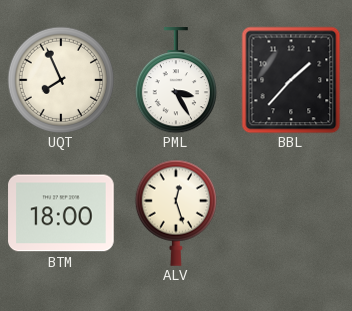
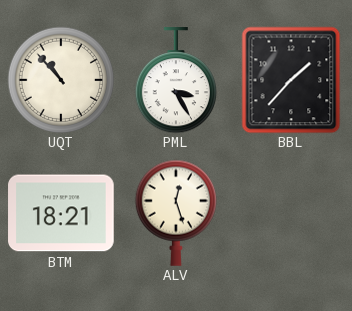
UQT: 7:56 -> 10:53 (61, 80)
BTM: 18:00 -> 18:21 (61, 213)
